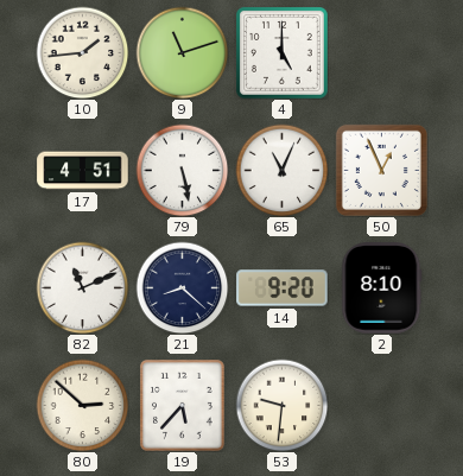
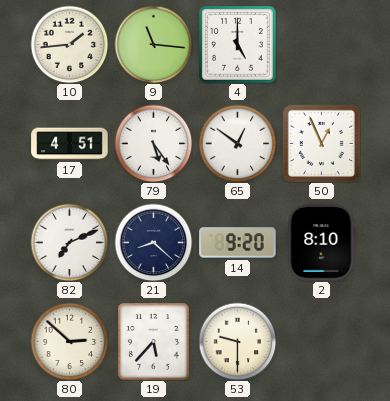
9: 11:12 -> 11:16 (153, 44)
79: 5:28 -> 5:24 (153, 143)
65: 11:04 -> 12:51 (237, 143)
82: 11:11 -> 7:11 (69, 242)
53: 9:31 -> 9:30 (237, 341)
